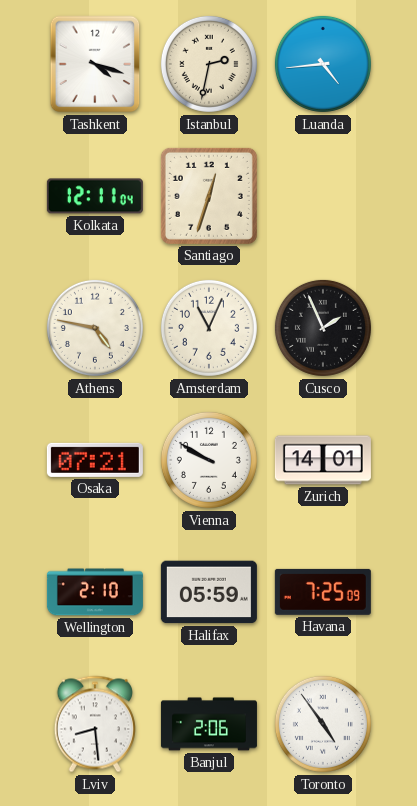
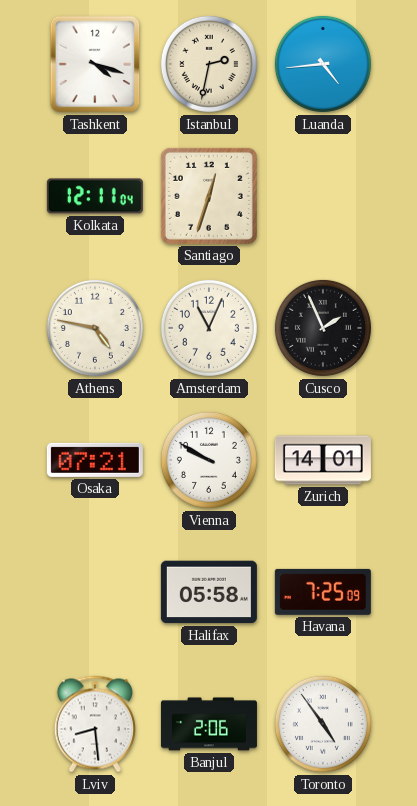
Wellington: 2:10 -> none (95, 592)
Halifax: 05:59 -> 05:58 (209, 592)
